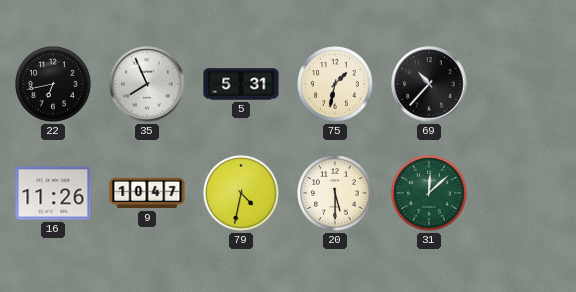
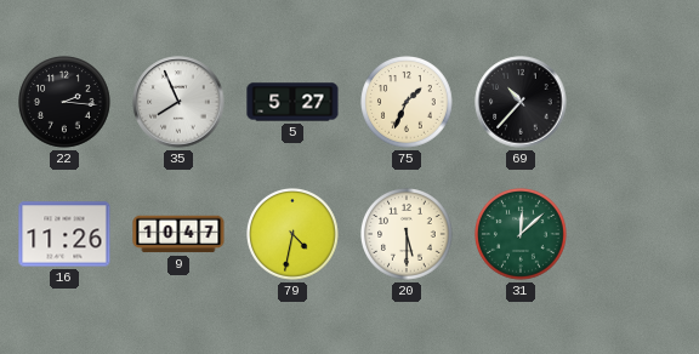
22: 6:43 -> 2:16 (66, 103)
5: 5:31 -> 5:27 (292, 102)
75: 1:32 -> 1:34 (408, 103)
